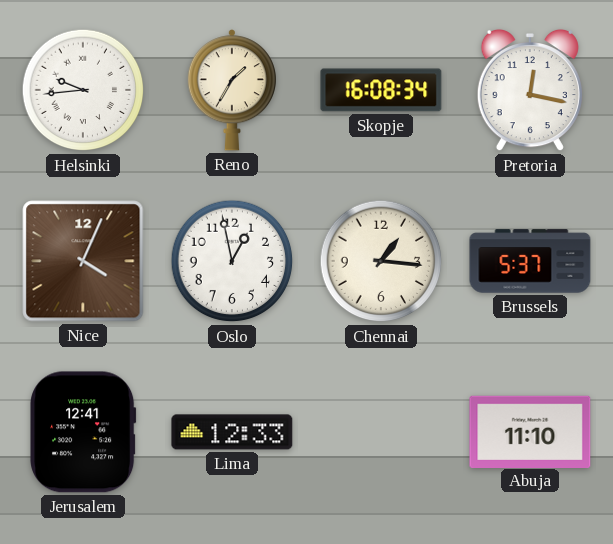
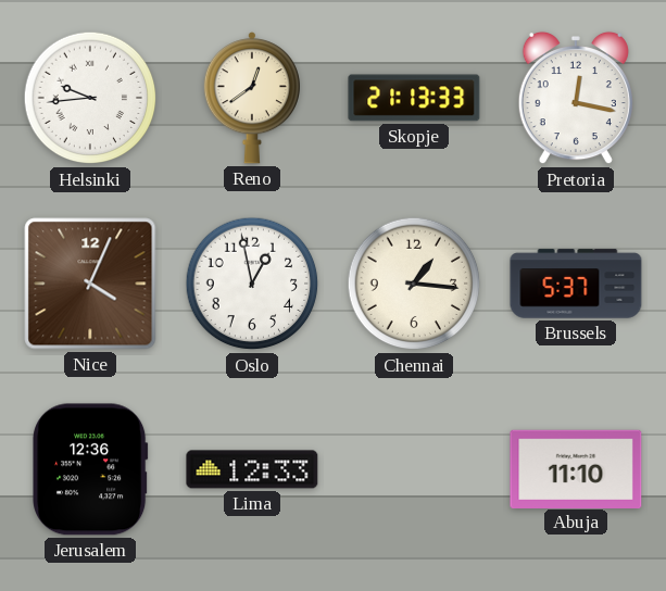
Reno: 1:35 -> 12:39 (252, 98)
Skopje: 16:08 -> 21:13 (414, 98)
Jerusalem: 12:41 -> 12:36 (90, 469)
